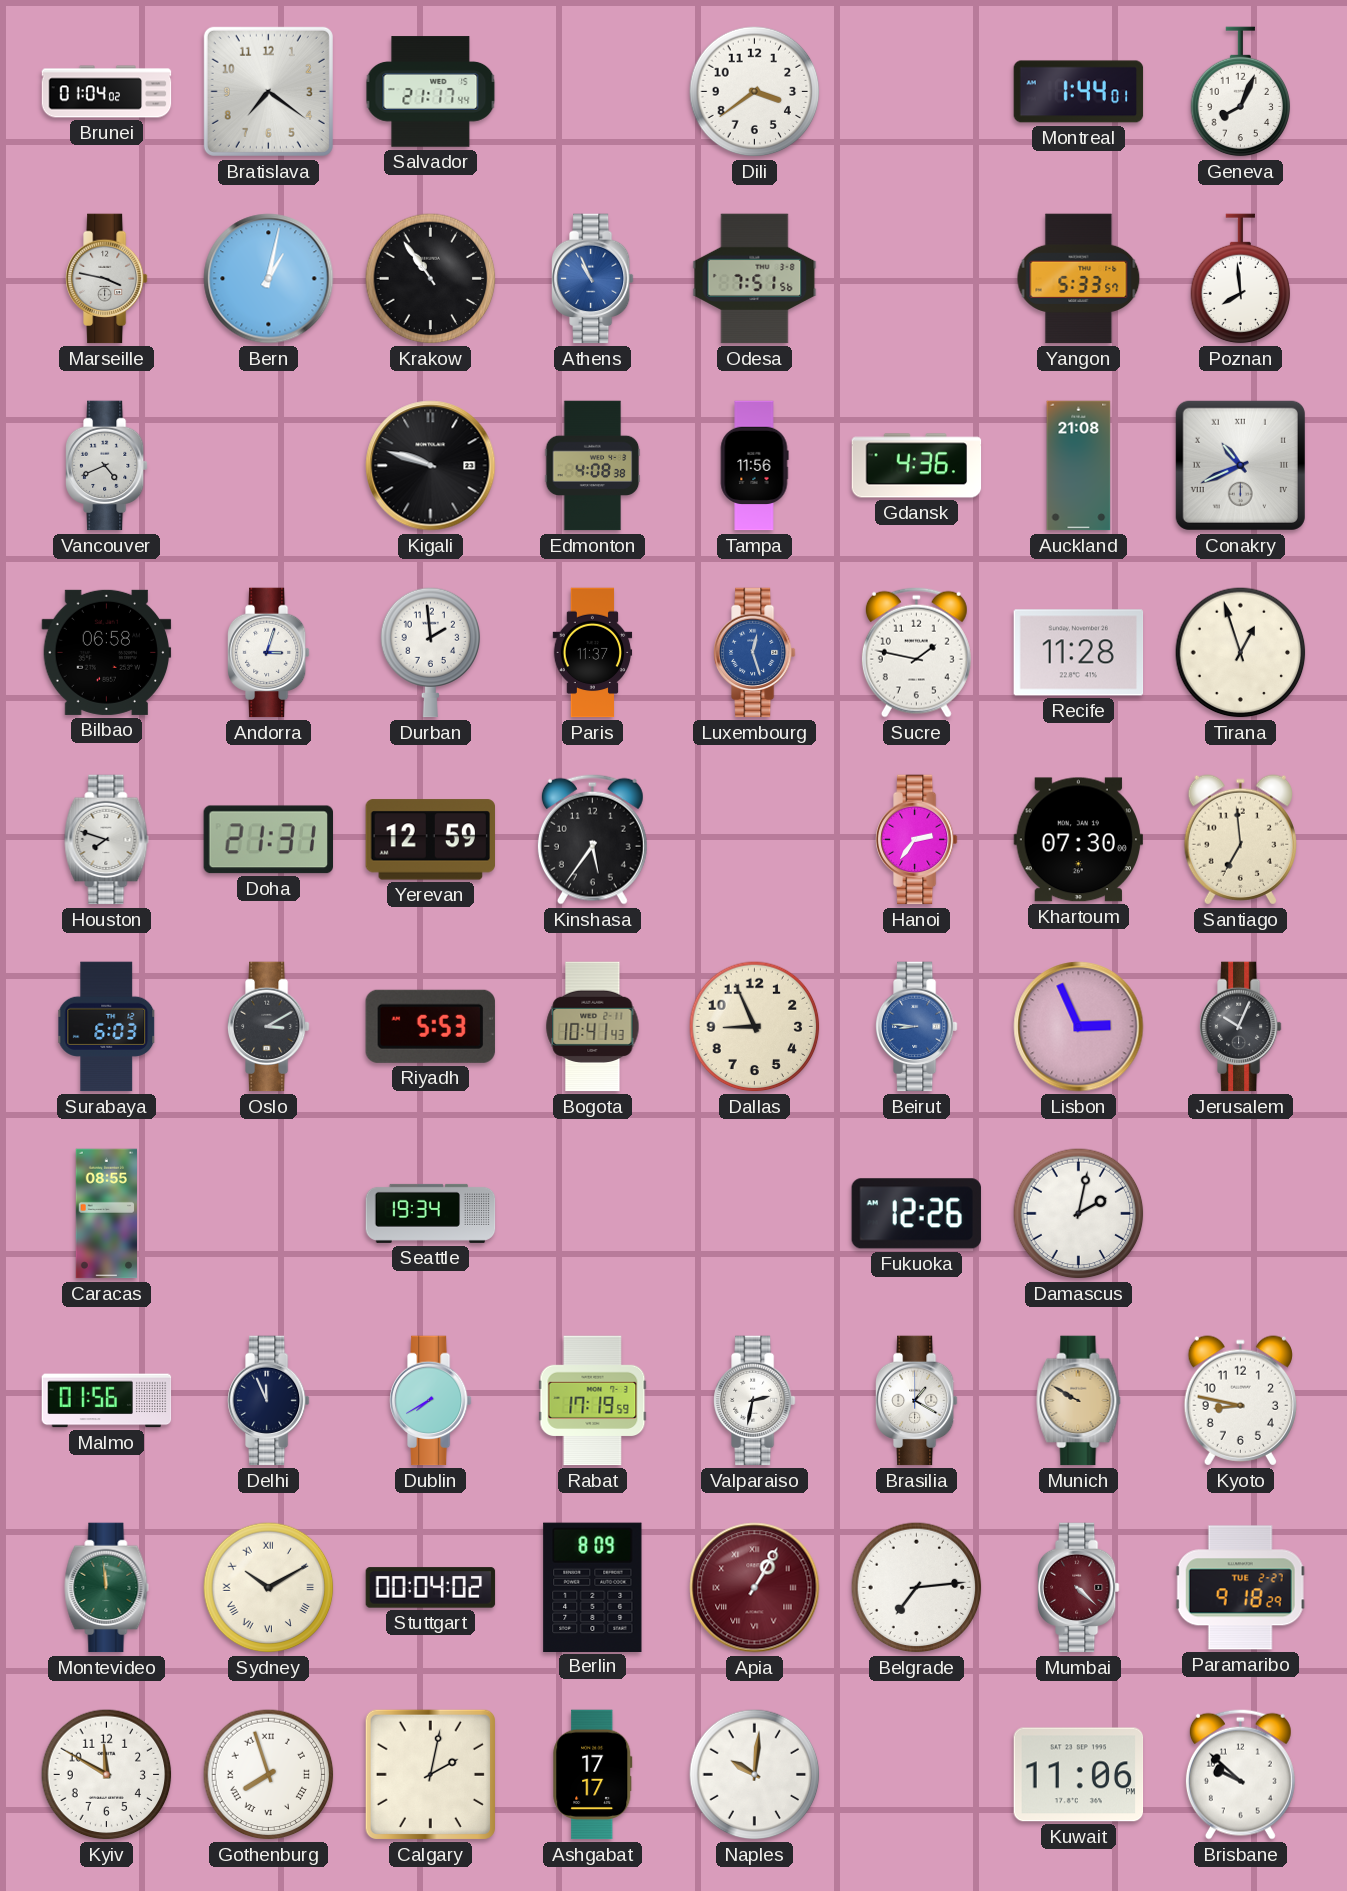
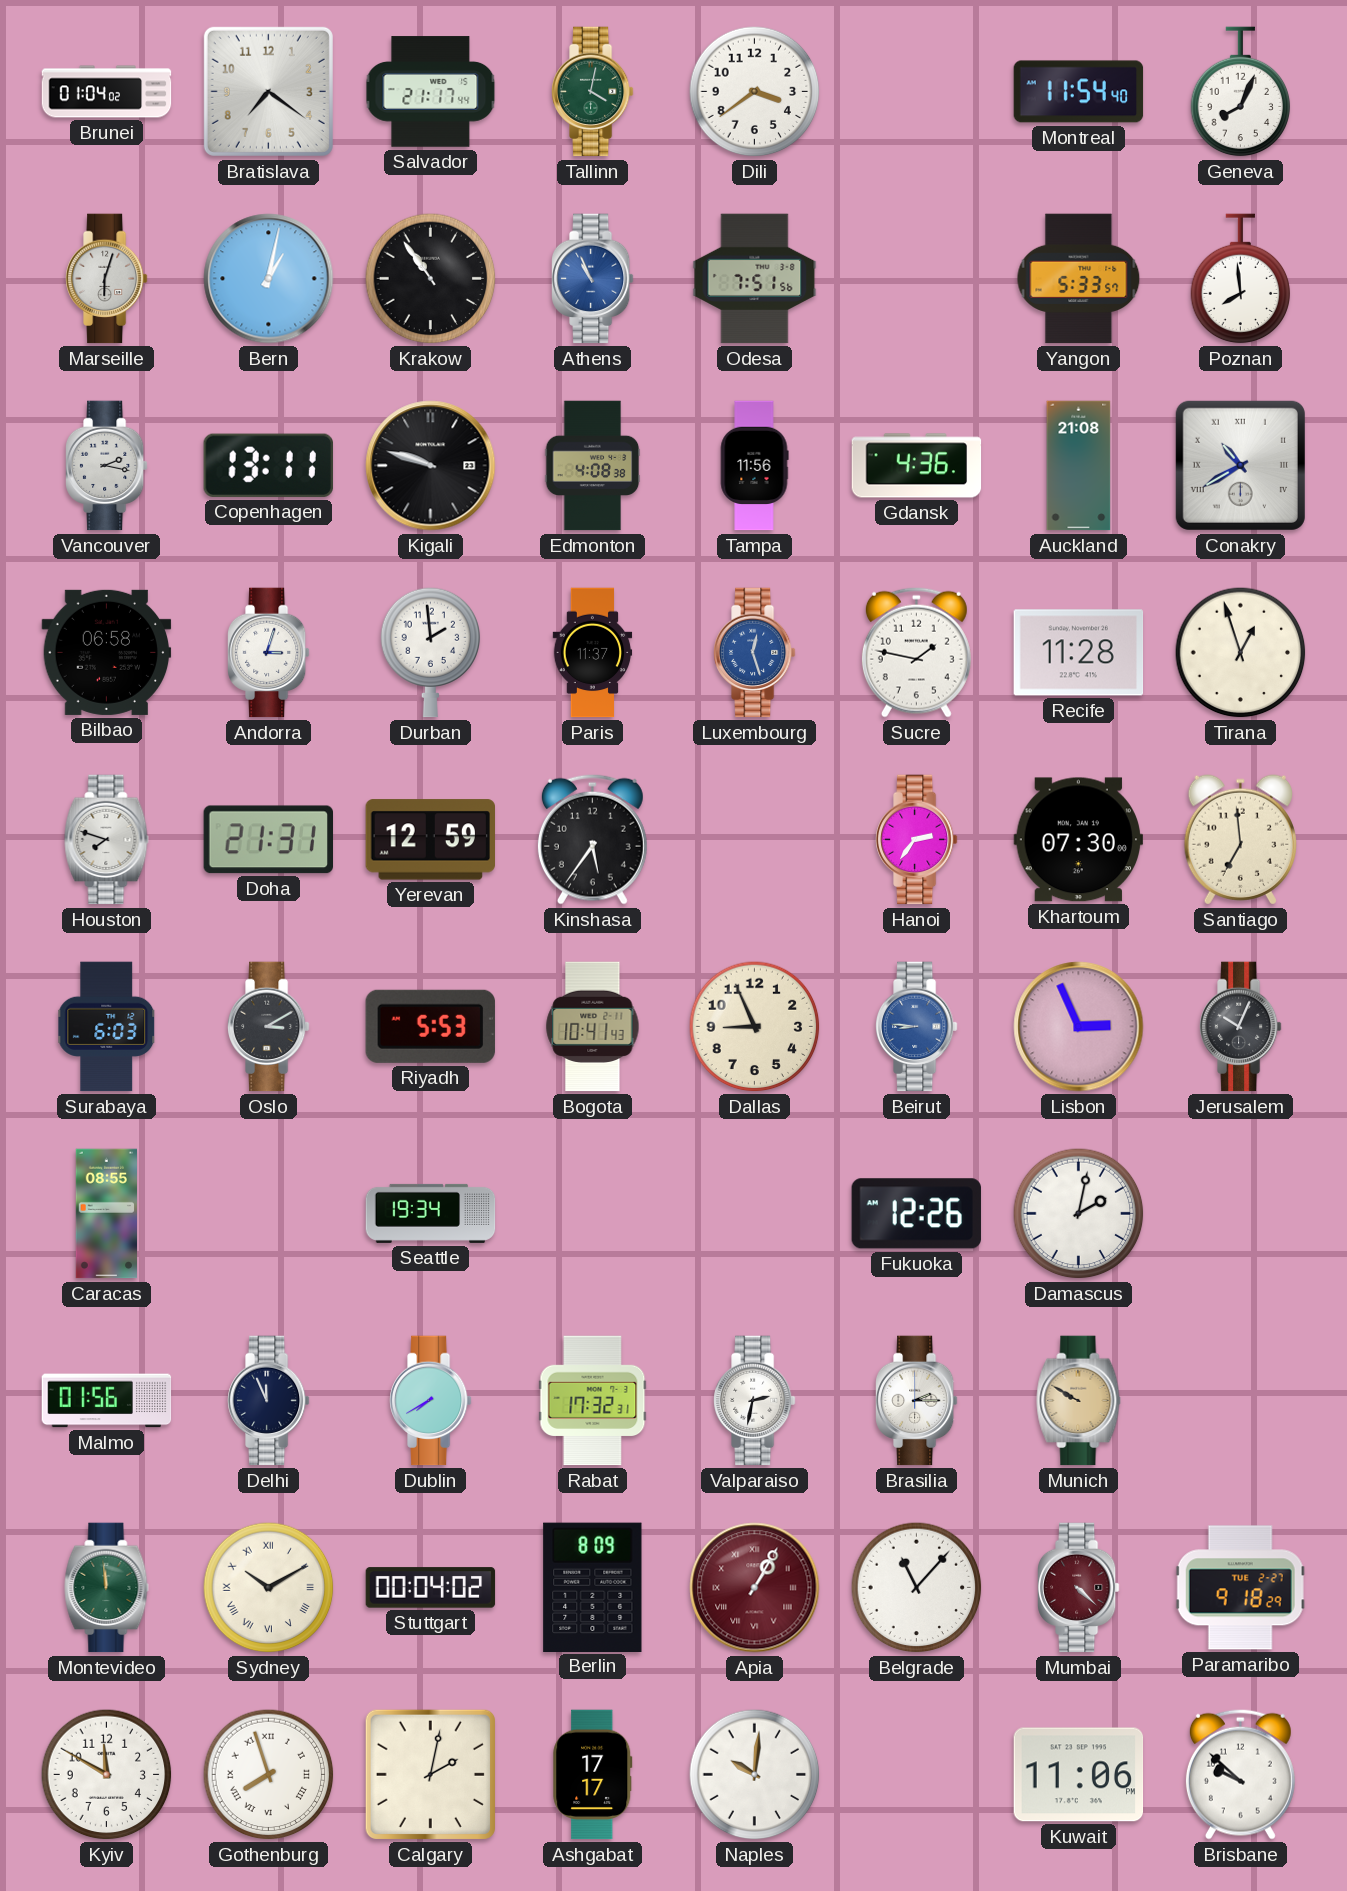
Tallinn: none -> 4:02 (593, 92)
Montreal: 1:44 -> 11:54 (1079, 92)
Marseille: 3:47 -> 6:03 (107, 279)
Vancouver: 4:41 -> 2:17 (107, 466)
Copenhagen: none -> 13:11 (268, 465)
Conakry: 10:41 -> 10:40 (1240, 465)
Rabat: 17:19 -> 17:32 (593, 1401)
Brasilia: 1:20 -> 2:15 (917, 1401)
Kyoto: 8:47 -> none (1240, 1401)
Belgrade: 7:14 -> 11:07 (917, 1588)
